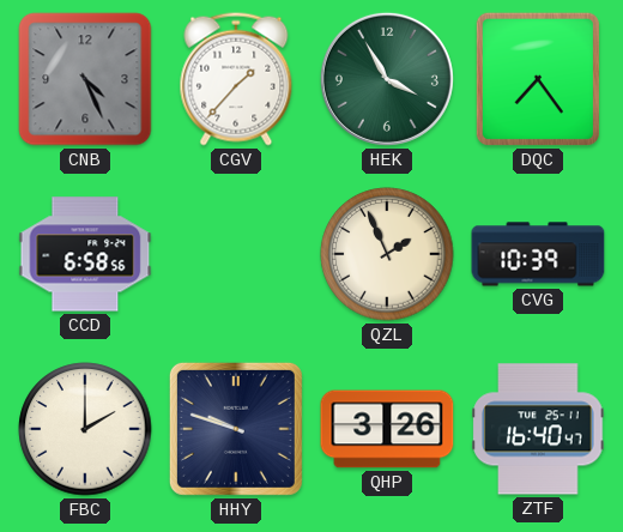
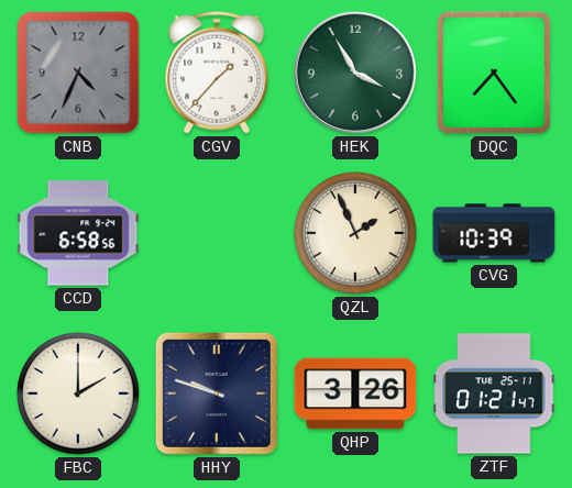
CNB: 4:26 -> 4:34 (78, 73)
ZTF: 16:40 -> 01:21 (494, 393)
